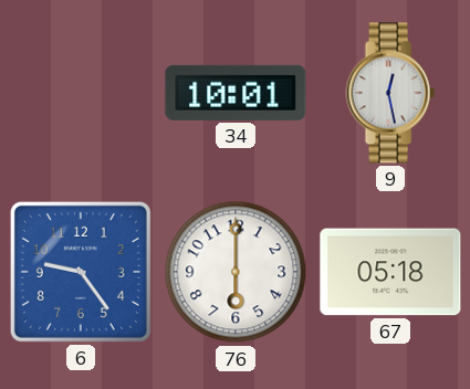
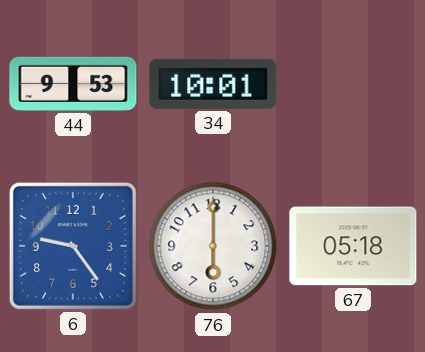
44: none -> 9:53 (73, 84)
9: 12:28 -> none (390, 93)
